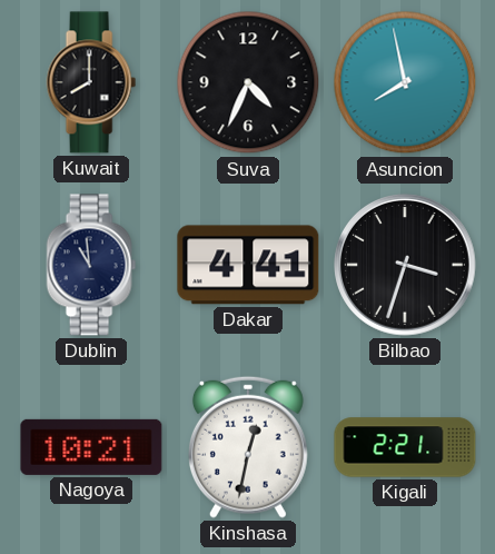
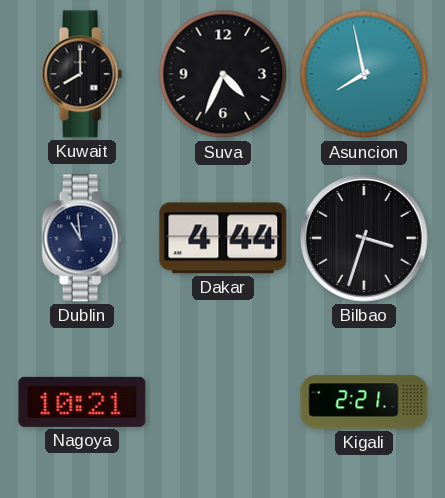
Dakar: 4:41 -> 4:44 (223, 238)
Kinshasa: 12:32 -> none (248, 447)
